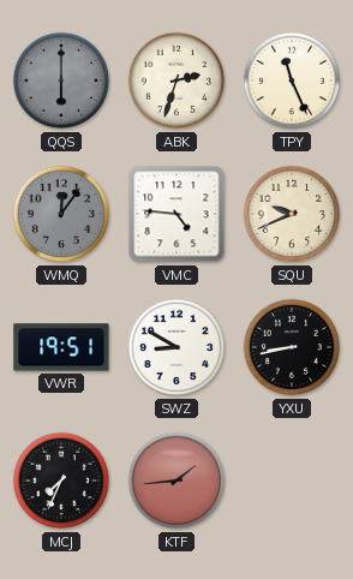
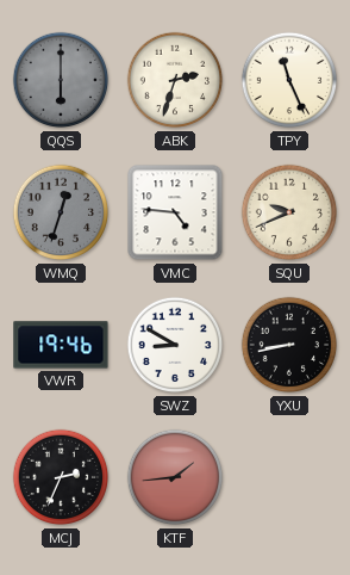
WMQ: 12:06 -> 12:33 (61, 212)
VWR: 19:51 -> 19:46 (61, 345)
MCJ: 7:34 -> 2:34 (61, 477)
